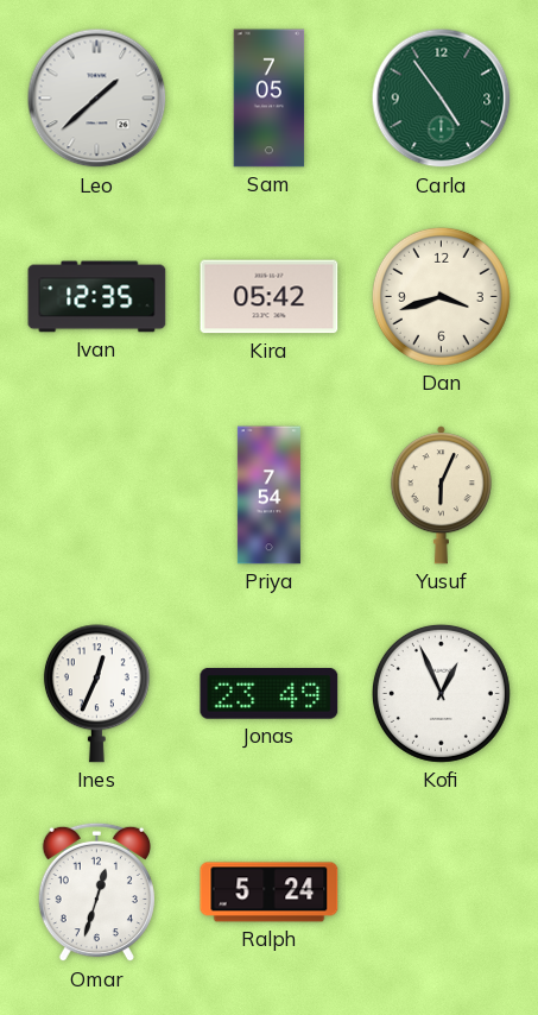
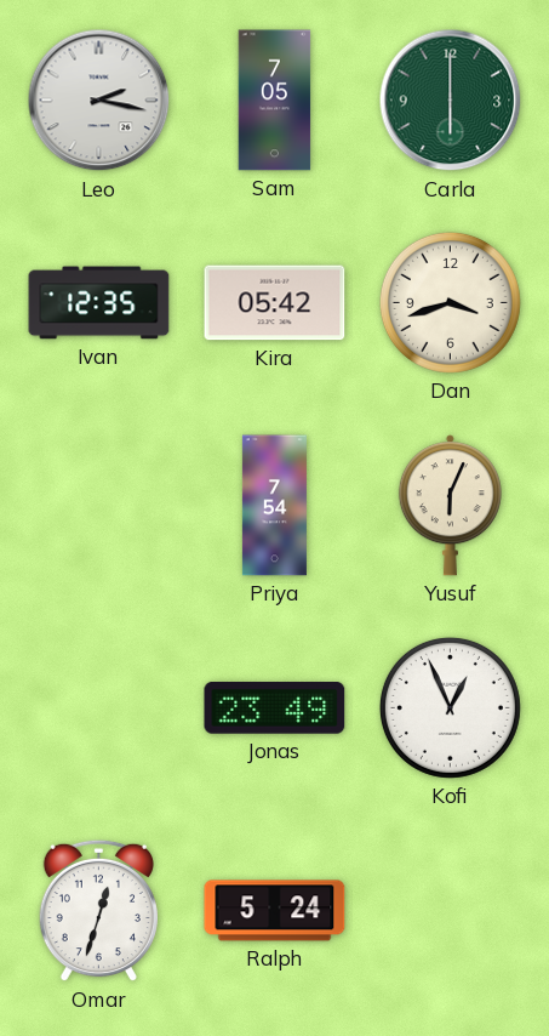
Leo: 1:38 -> 2:17 (99, 101)
Carla: 4:54 -> 6:00 (451, 101)
Ines: 12:34 -> none (96, 694)
